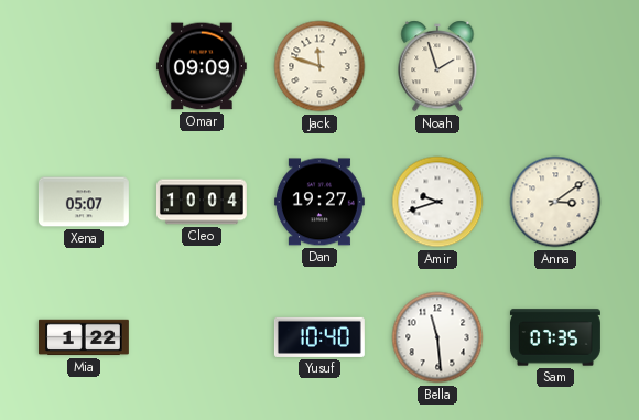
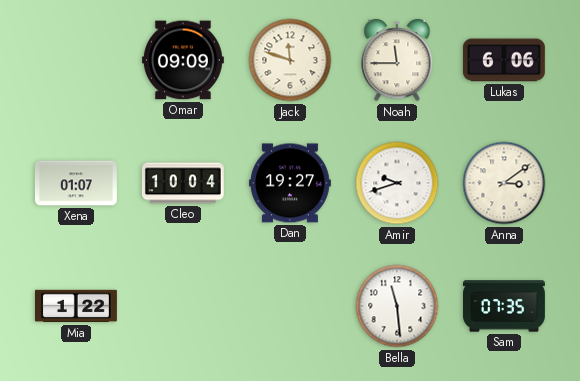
Noah: 1:57 -> 11:45 (397, 60)
Lukas: none -> 6:06 (504, 60)
Xena: 05:07 -> 01:07 (76, 183)
Yusuf: 10:40 -> none (319, 337)
